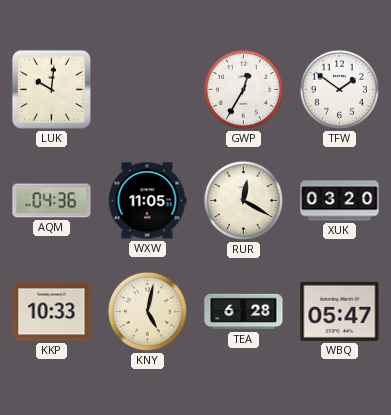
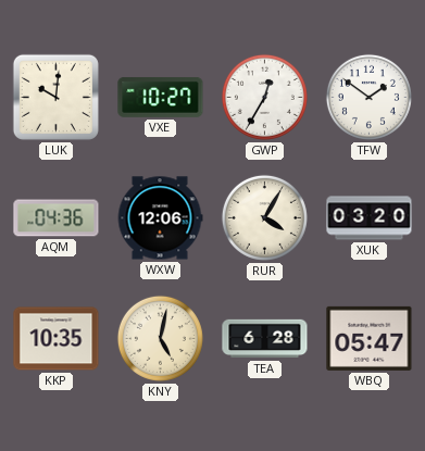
VXE: none -> 10:27 (161, 97)
WXW: 11:05 -> 12:06 (160, 218)
RUR: 12:20 -> 4:05 (264, 217)
KKP: 10:33 -> 10:35 (57, 339)
